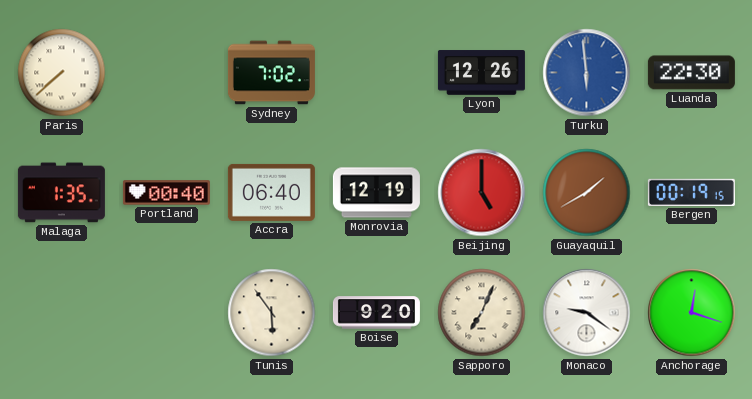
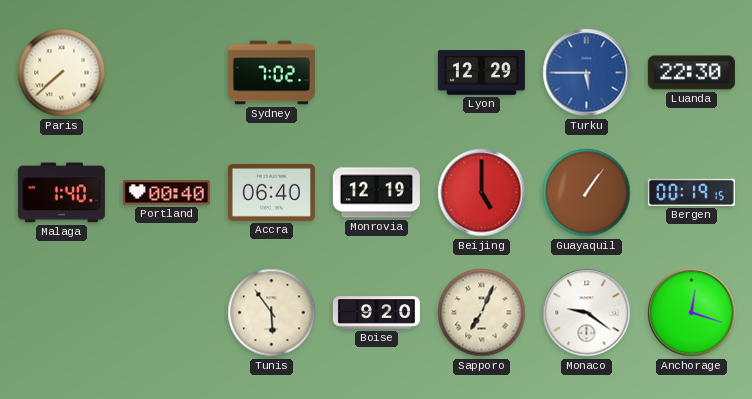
Lyon: 12:26 -> 12:29 (481, 73)
Turku: 5:59 -> 5:45 (587, 73)
Malaga: 1:35 -> 1:40 (61, 193)
Guayaquil: 1:40 -> 1:06 (587, 193)
